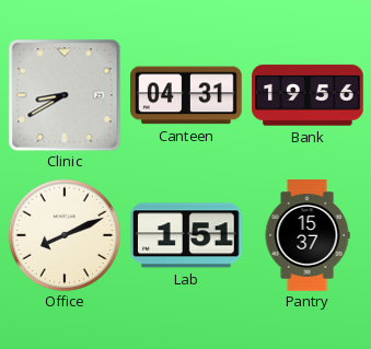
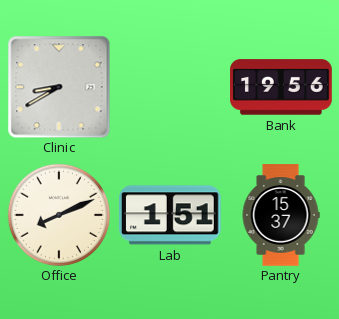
Canteen: 04:31 -> none (186, 95)
